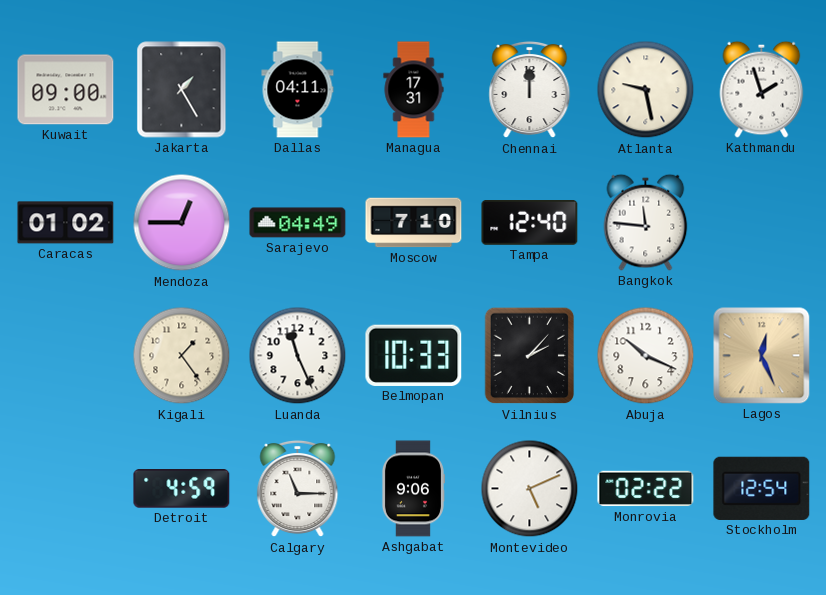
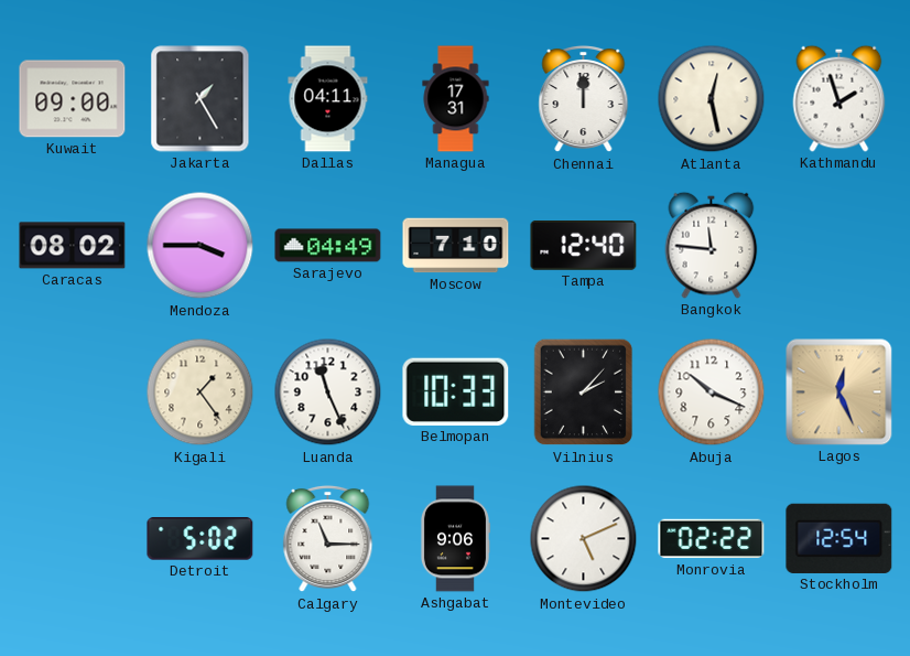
Atlanta: 9:28 -> 12:28 (712, 99)
Caracas: 01:02 -> 08:02 (73, 246)
Mendoza: 12:45 -> 3:45 (201, 246)
Detroit: 4:59 -> 5:02 (201, 539)
